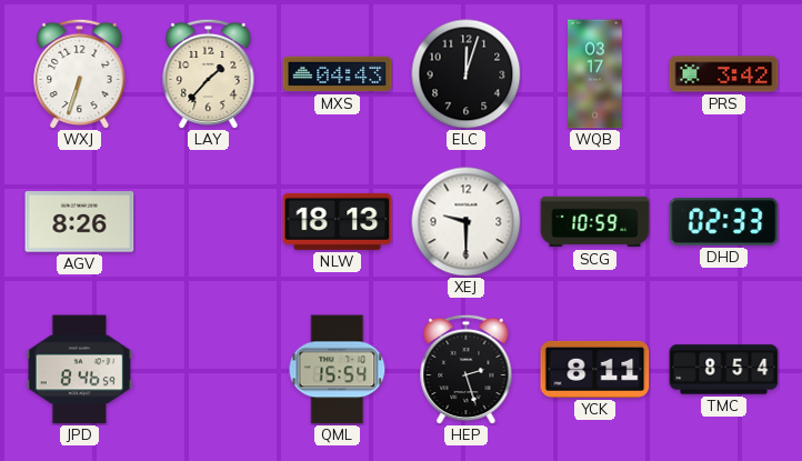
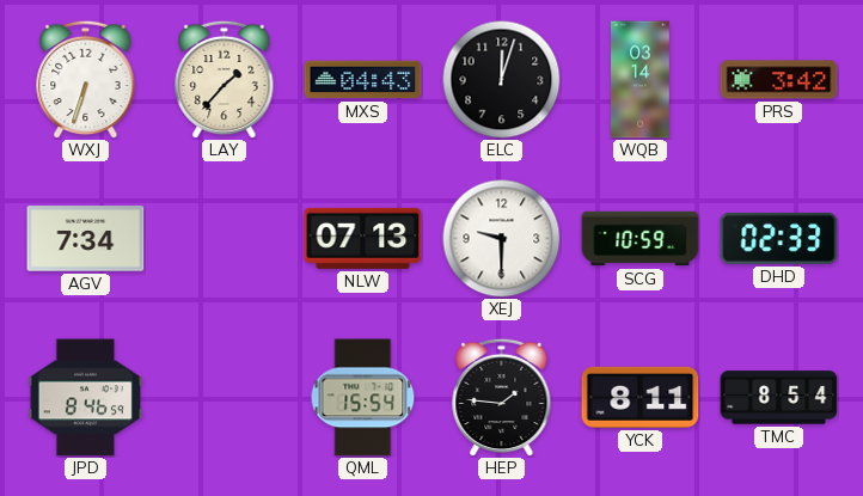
WQB: 03:17 -> 03:14 (641, 80)
AGV: 8:26 -> 7:34 (86, 239)
NLW: 18:13 -> 07:13 (363, 238)
HEP: 2:27 -> 1:46 (502, 397)
